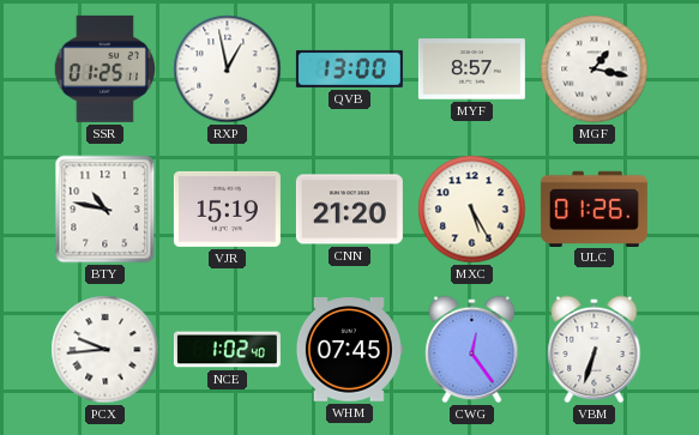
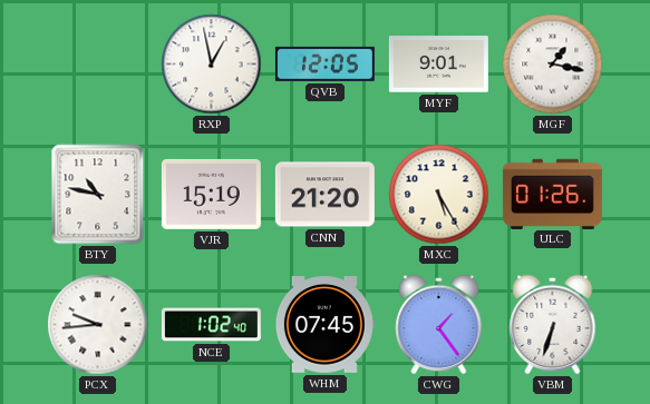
SSR: 01:25 -> none (104, 68)
QVB: 13:00 -> 12:05 (324, 63)
MYF: 8:57 -> 9:01 (438, 65)
CWG: 12:24 -> 1:24 (439, 325)
